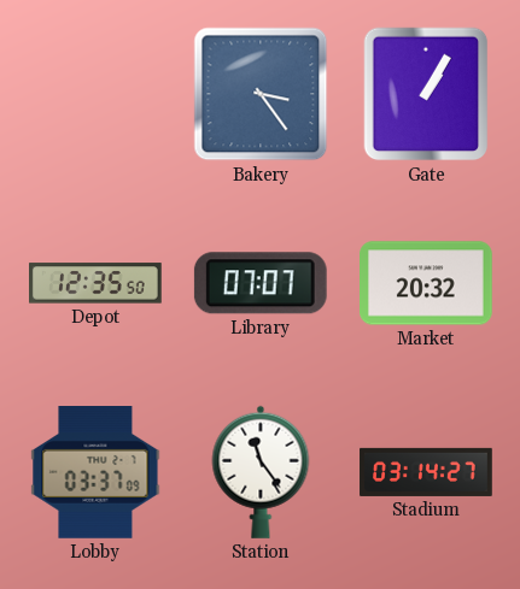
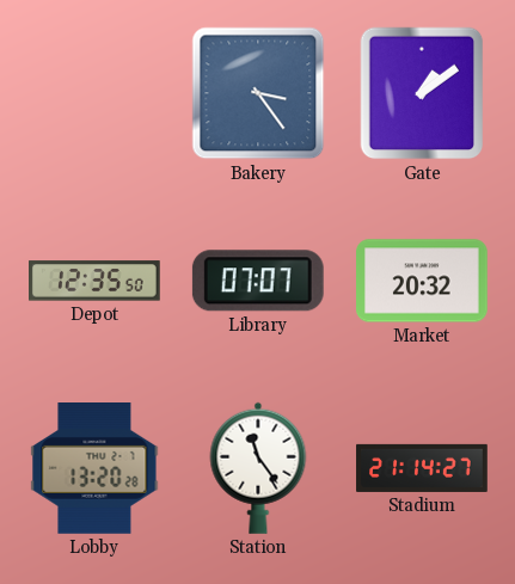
Gate: 1:05 -> 1:09 (422, 93)
Lobby: 03:37 -> 13:20 (94, 469)
Stadium: 03:14 -> 21:14 (422, 468)
